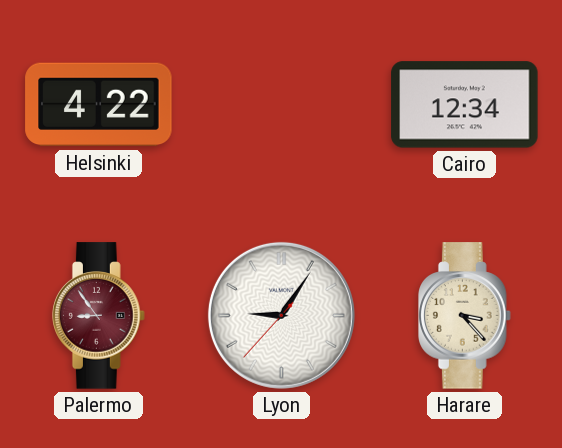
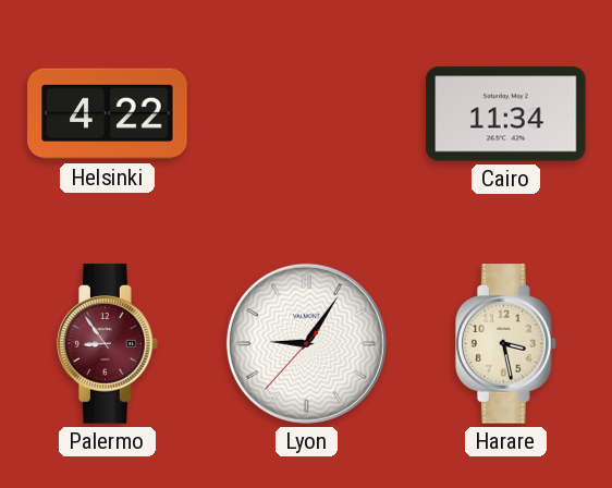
Cairo: 12:34 -> 11:34 (506, 114)
Harare: 3:23 -> 3:28 (506, 344)
